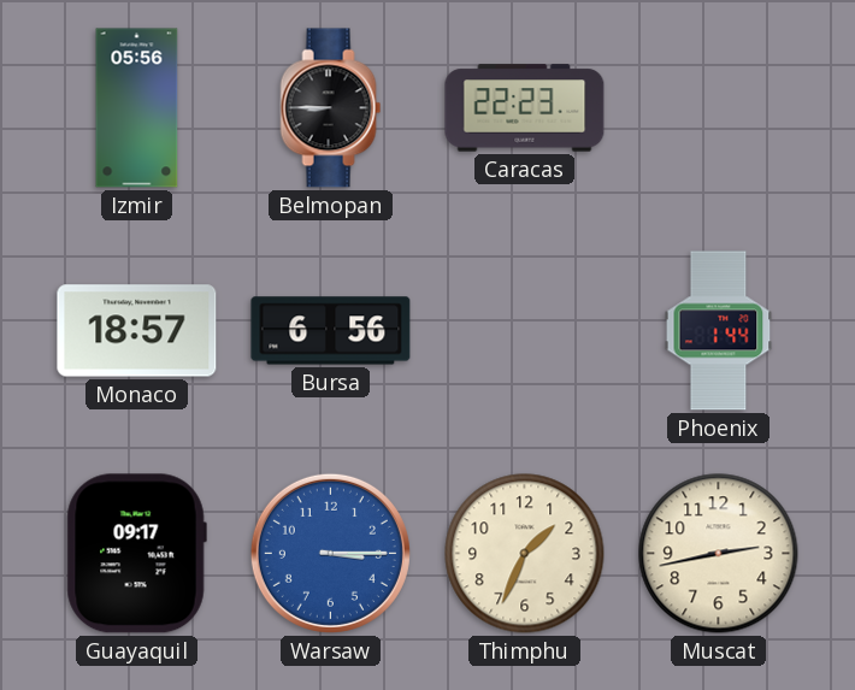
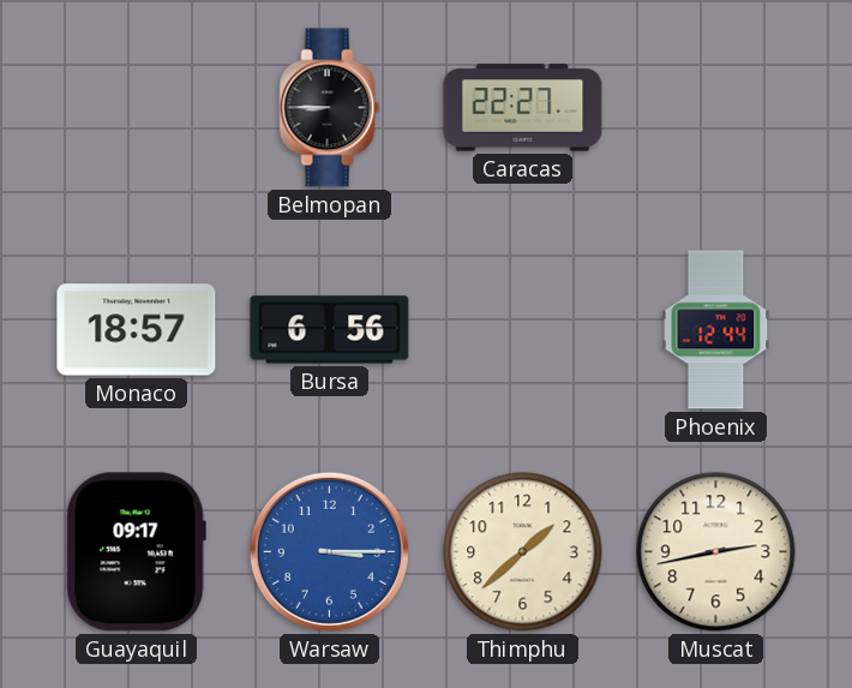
Izmir: 05:56 -> none (137, 108)
Caracas: 22:23 -> 22:27 (523, 108)
Phoenix: 1:44 -> 12:44 (716, 330)
Thimphu: 1:34 -> 1:38 (523, 552)
